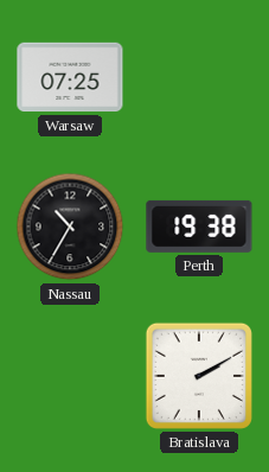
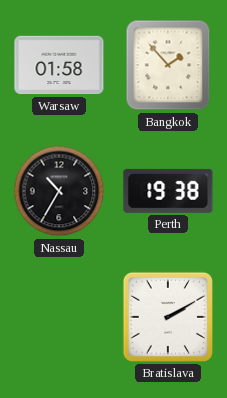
Warsaw: 07:25 -> 01:58 (59, 65)
Bangkok: none -> 1:53 (168, 65)
